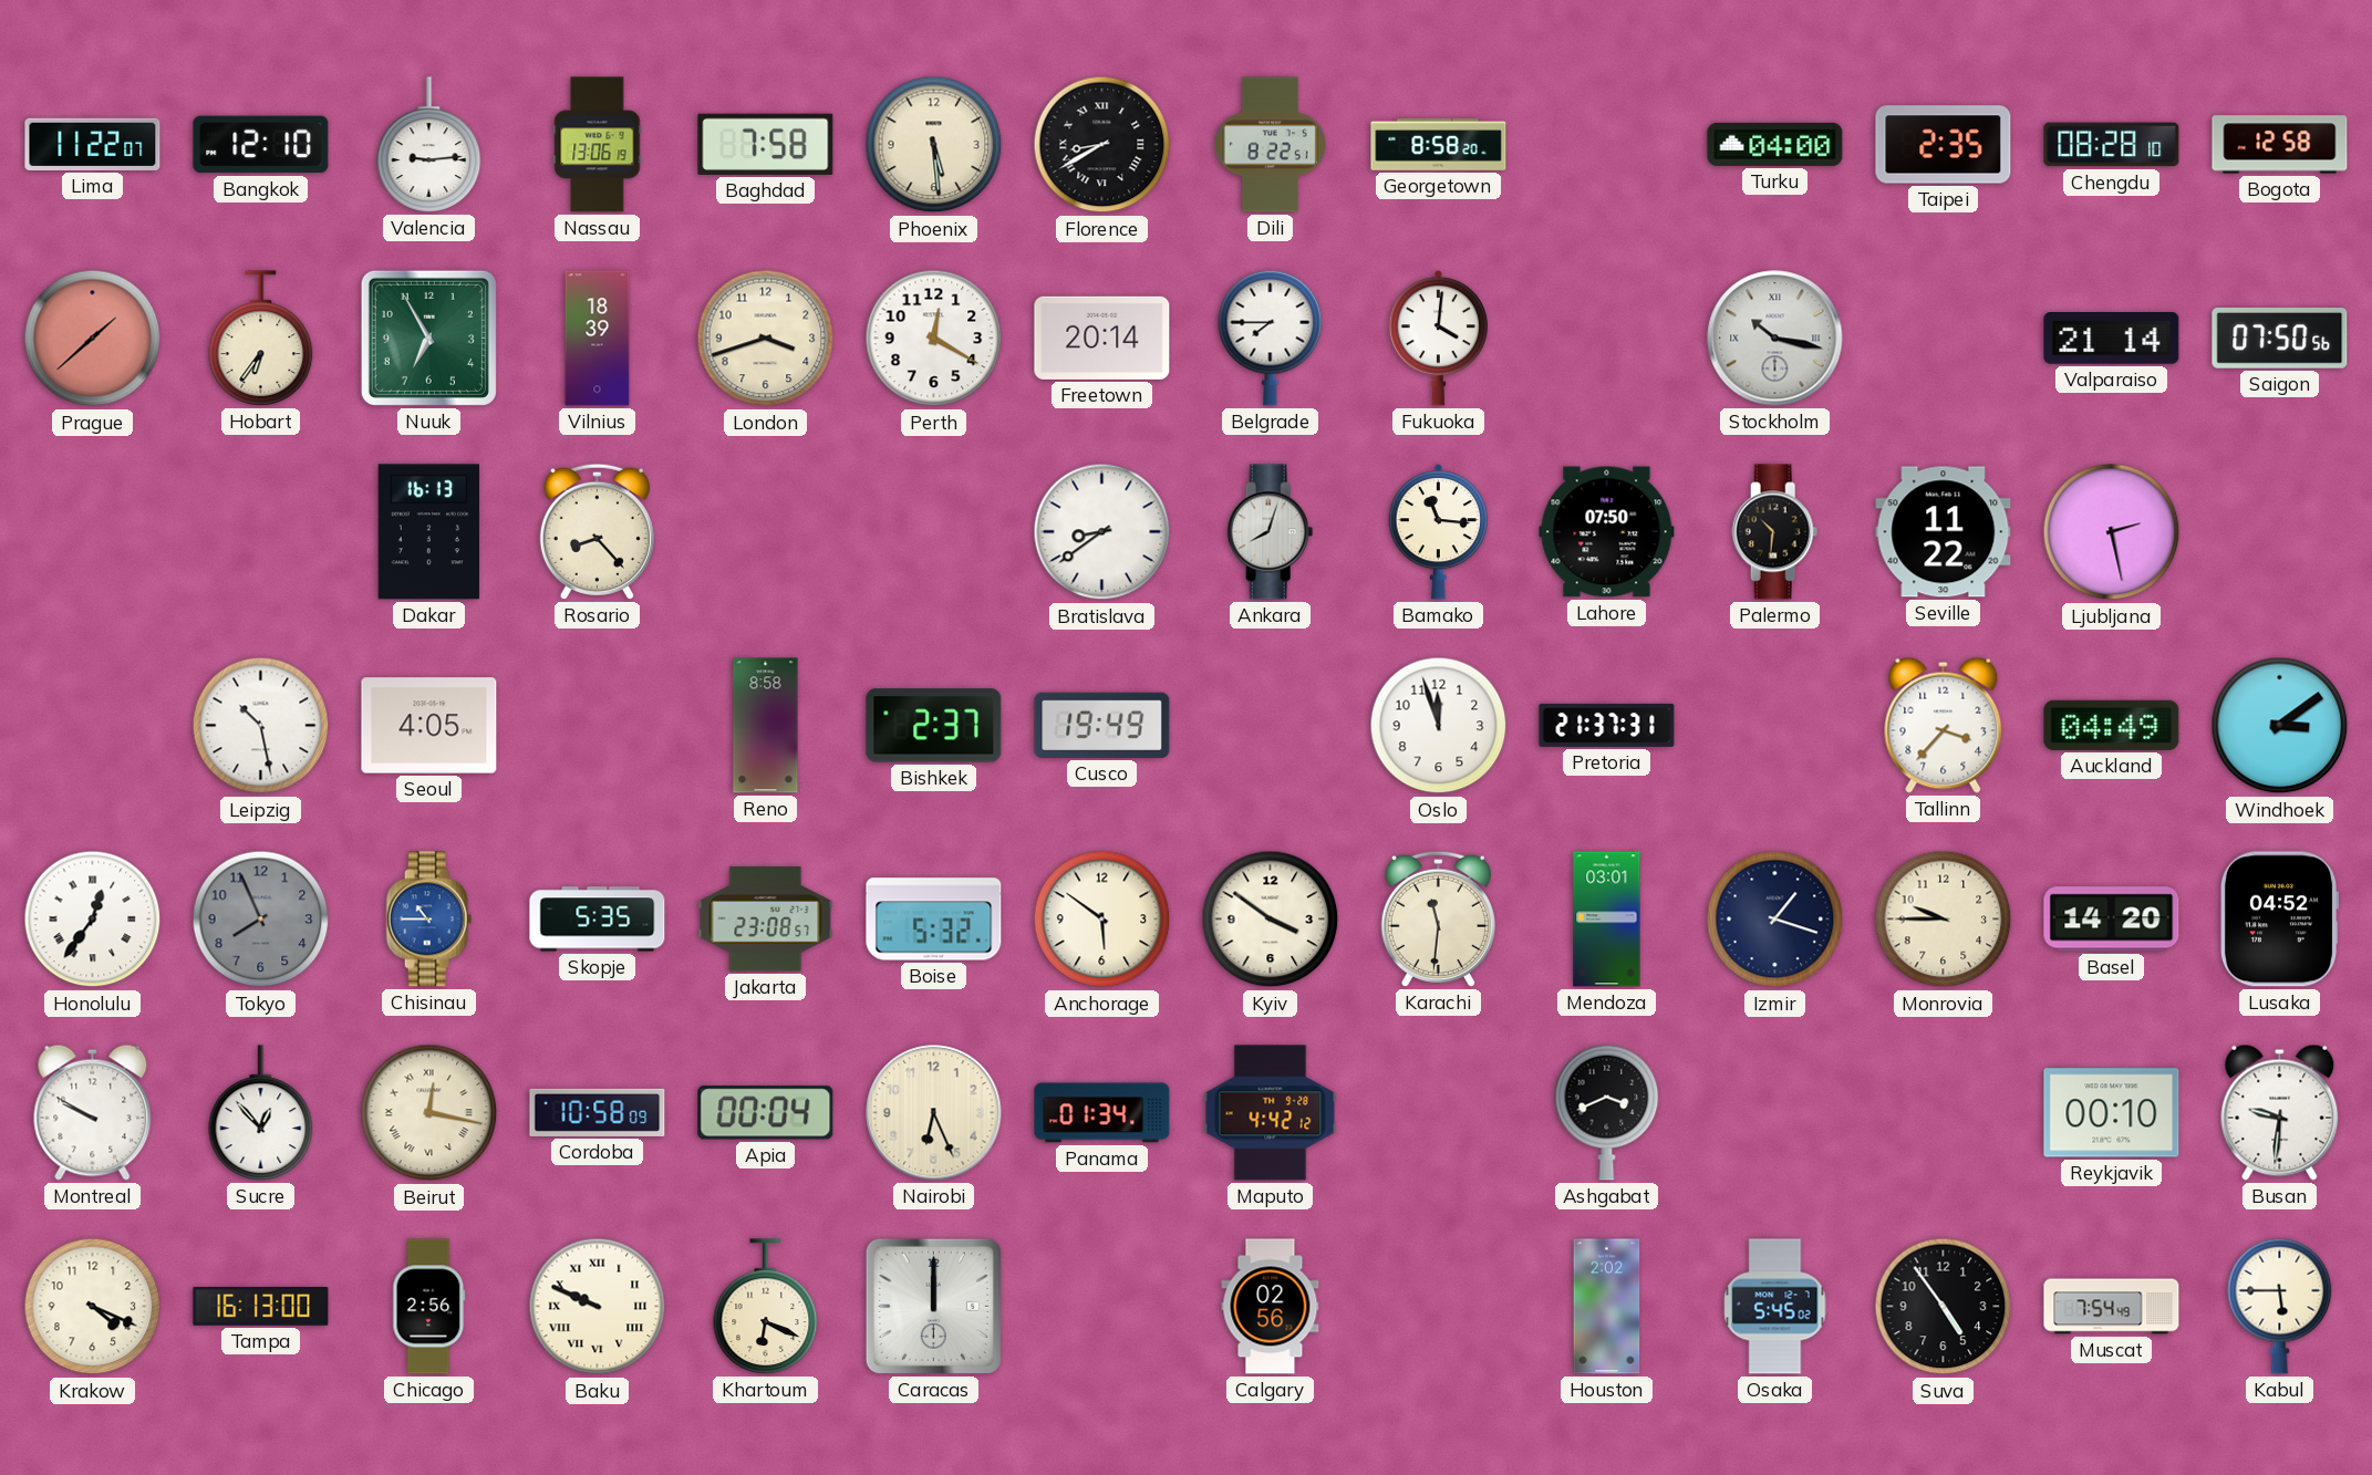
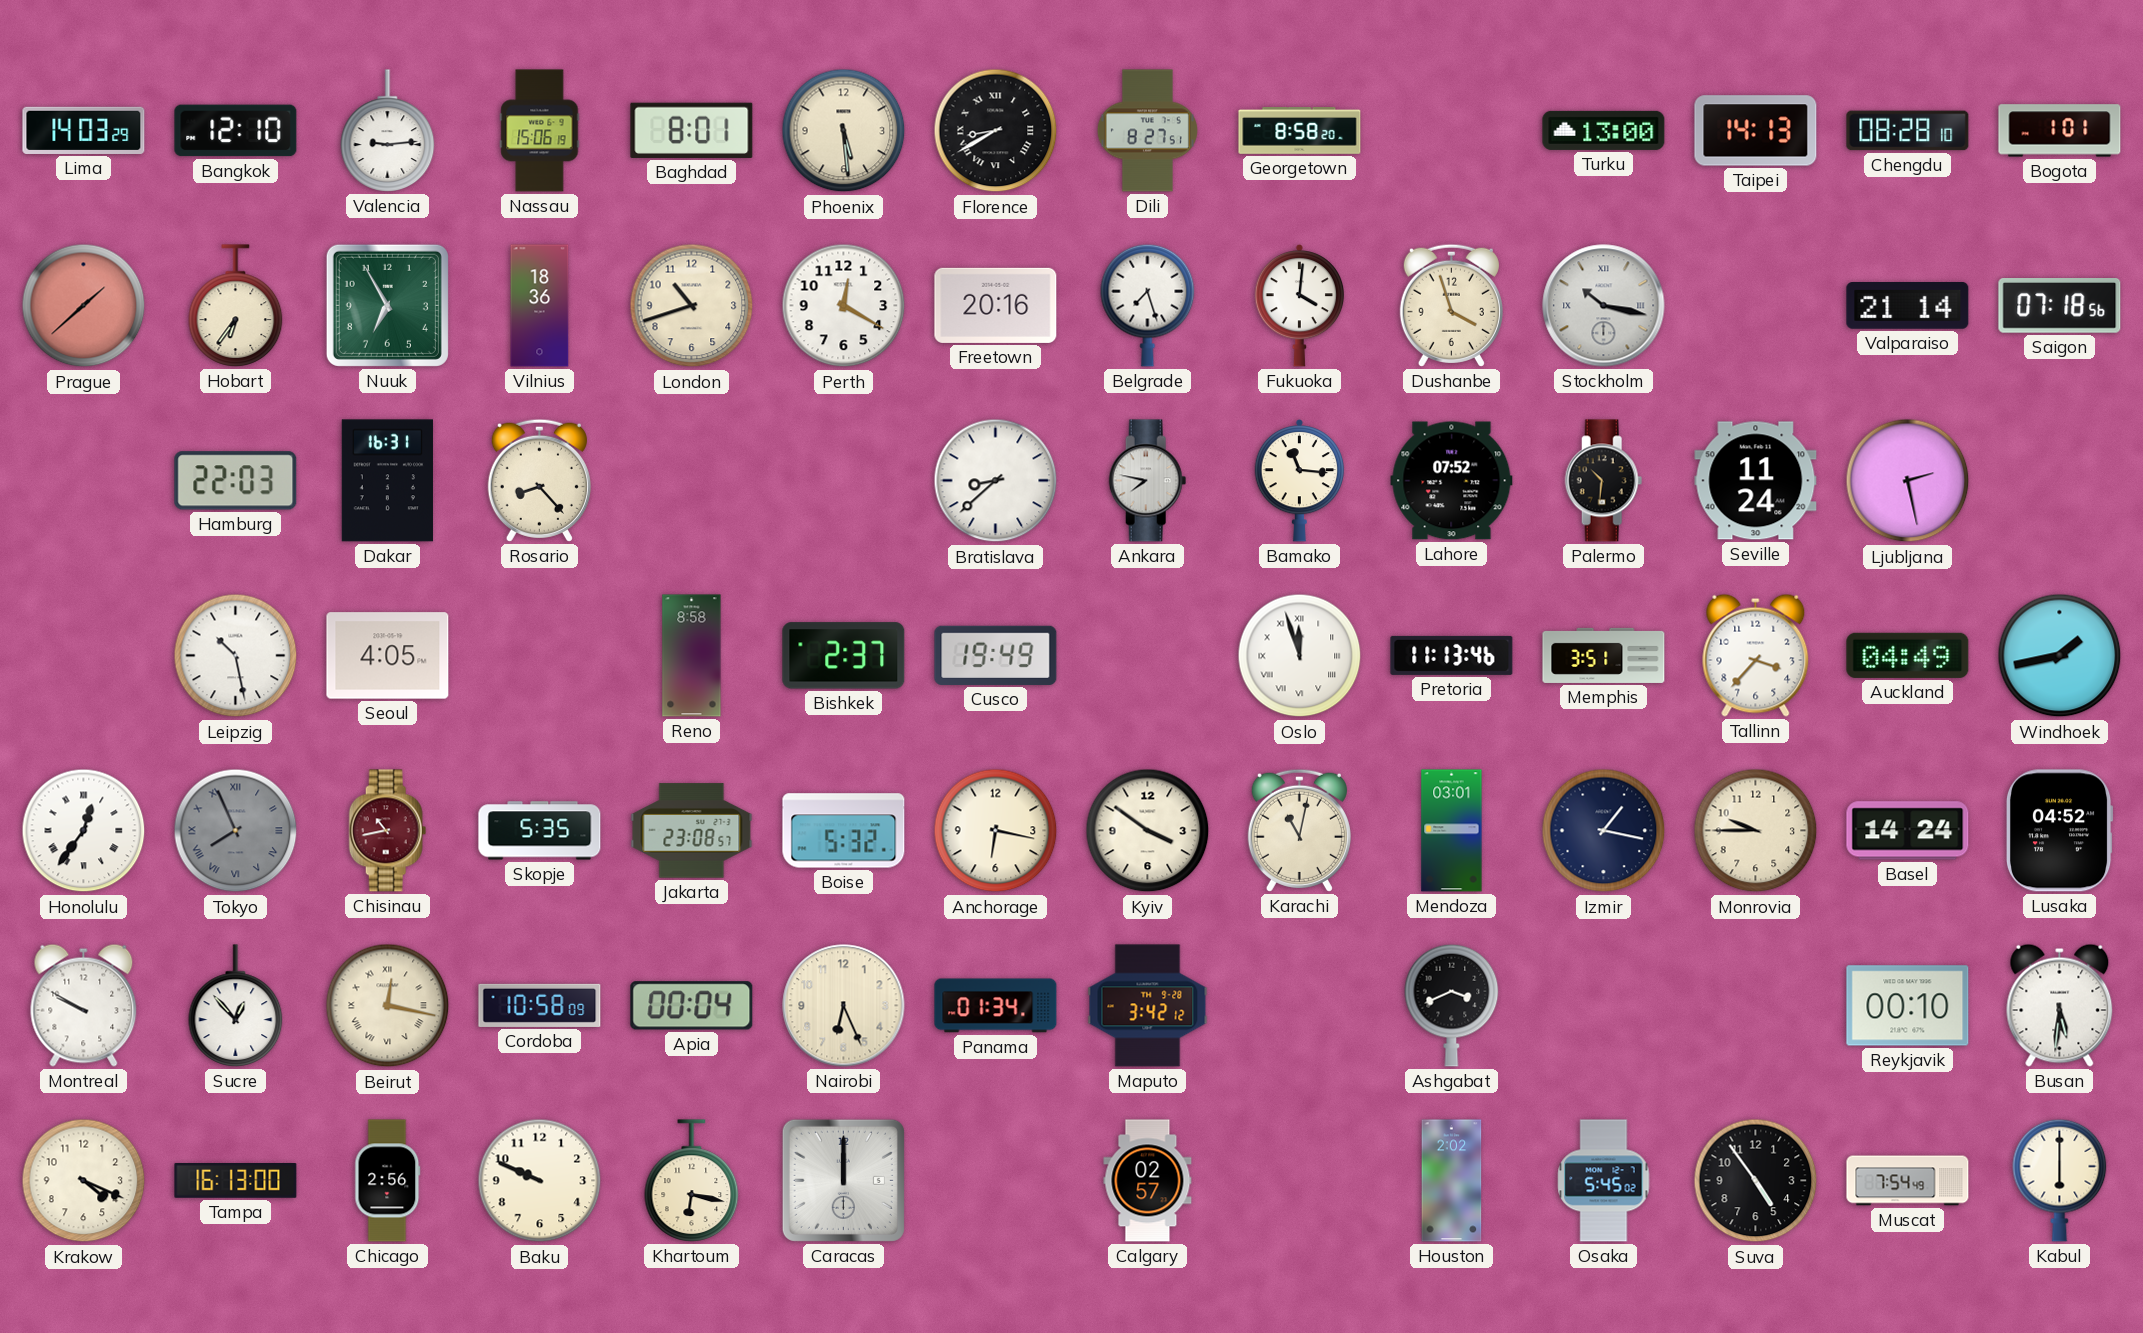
Lima: 11:22 -> 14:03 (84, 130)
Nassau: 13:06 -> 15:06 (540, 131)
Baghdad: 7:58 -> 8:01 (692, 130)
Dili: 8:22 -> 8:27 (1147, 131)
Turku: 04:00 -> 13:00 (1604, 130)
Taipei: 2:35 -> 14:13 (1756, 131)
Bogota: 12:58 -> 1:01 (2060, 131)
Vilnius: 18:39 -> 18:36 (540, 306)
London: 3:42 -> 10:42 (692, 306)
Freetown: 20:14 -> 20:16 (996, 305)
Belgrade: 7:45 -> 7:27 (1148, 305)
Dushanbe: none -> 3:57 (1451, 305)
Saigon: 07:50 -> 07:18 (2060, 306)
Hamburg: none -> 22:03 (236, 481)
Dakar: 16:13 -> 16:31 (387, 481)
Bratislava: 8:39 -> 8:38 (996, 481)
Ankara: 8:03 -> 7:47 (1148, 481)
Lahore: 07:50 -> 07:52 (1452, 481)
Seville: 11:22 -> 11:24 (1756, 481)
Oslo numerals: Arabic -> Roman (1300, 656)
Pretoria: 21:37 -> 11:13 (1452, 655)
Memphis: none -> 3:51 (1604, 655)
Windhoek: 3:09 -> 1:43 (2060, 656)
Tokyo numerals: Arabic -> Roman (236, 831)
Chisinau: 10:45 -> 10:43 (388, 831)
Chisinau dial: blue -> burgundy (388, 831)
Anchorage: 5:51 -> 6:17 (996, 831)
Karachi: 11:31 -> 11:02 (1299, 830)
Izmir: 1:18 -> 1:17 (1604, 831)
Basel: 14:20 -> 14:24 (1908, 831)
Maputo: 4:42 -> 3:42 (1148, 1006)
Busan: 9:31 -> 5:31 (2060, 1005)
Baku numerals: Roman -> Arabic (540, 1181)
Khartoum: 6:19 -> 6:17 (692, 1181)
Calgary: 02:56 -> 02:57 (1148, 1181)
Kabul: 5:45 -> 6:00 (2060, 1180)
